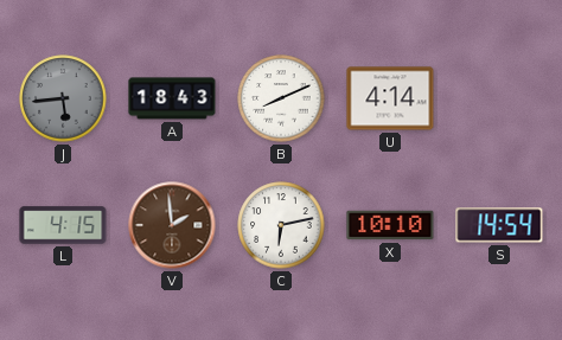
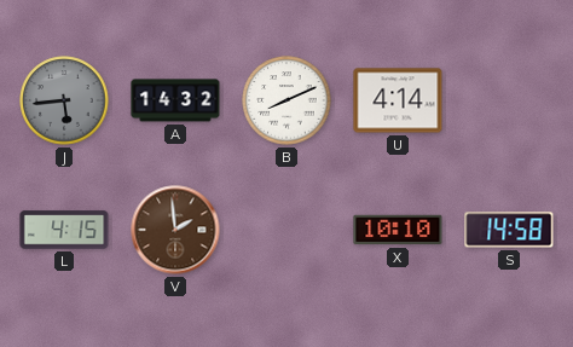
A: 18:43 -> 14:32 (175, 100)
C: 6:13 -> none (281, 225)
S: 14:54 -> 14:58 (509, 230)
